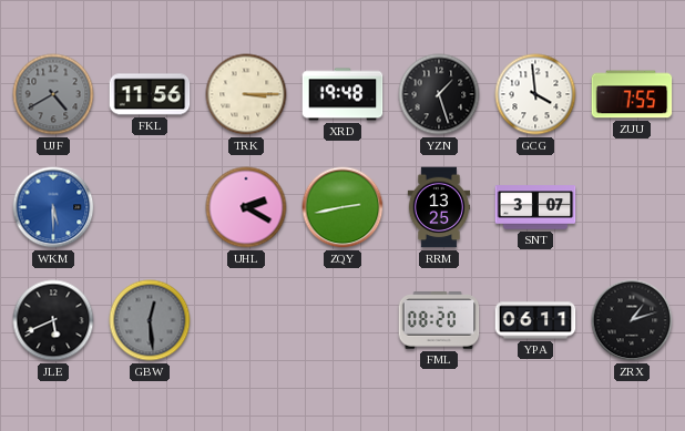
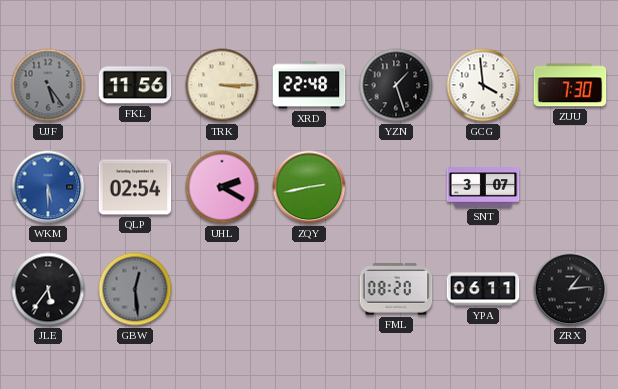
UJF: 4:40 -> 5:24 (48, 85)
XRD: 19:48 -> 22:48 (309, 85)
ZUU: 7:55 -> 7:30 (570, 85)
QLP: none -> 02:54 (135, 187)
RRM: 13:25 -> none (439, 207)
JLE: 5:41 -> 5:36 (48, 289)
ZRX: 1:12 -> 1:14 (570, 289)
